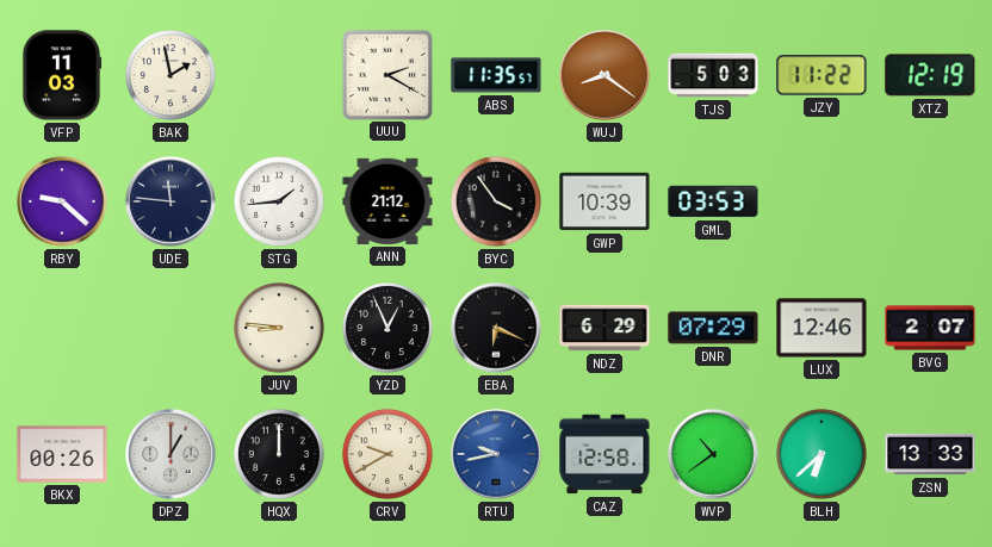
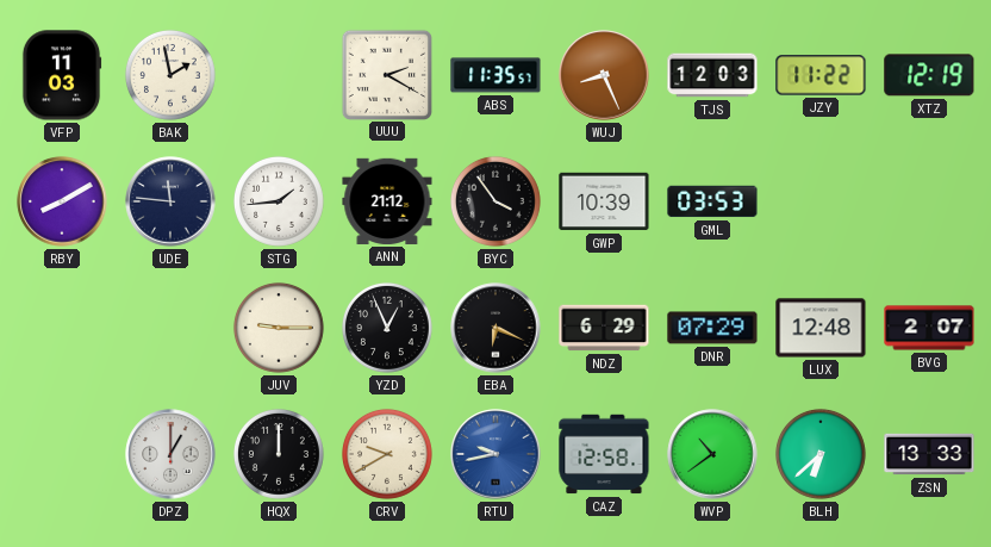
WUJ: 8:21 -> 8:26 (604, 75)
TJS: 5:03 -> 12:03 (712, 75)
RBY: 9:22 -> 8:10 (62, 201)
JUV: 8:46 -> 9:15 (279, 328)
LUX: 12:46 -> 12:48 (821, 328)
BKX: 00:26 -> none (62, 454)
